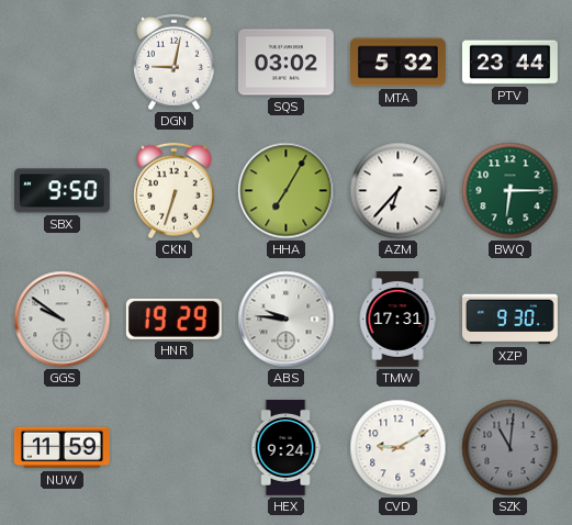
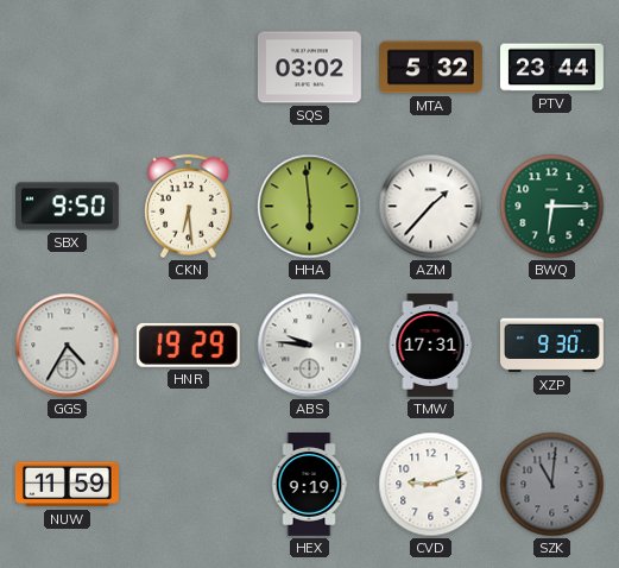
DGN: 9:02 -> none (175, 63)
CKN: 6:33 -> 6:29 (189, 207)
HHA: 7:05 -> 5:59 (310, 207)
AZM: 6:37 -> 1:37 (431, 207)
GGS: 9:51 -> 4:35 (68, 346)
HEX: 9:24 -> 9:19 (309, 485)
CVD: 9:10 -> 9:12 (431, 485)
